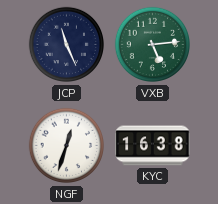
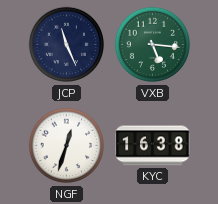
VXB: 5:14 -> 5:16 (153, 45)
